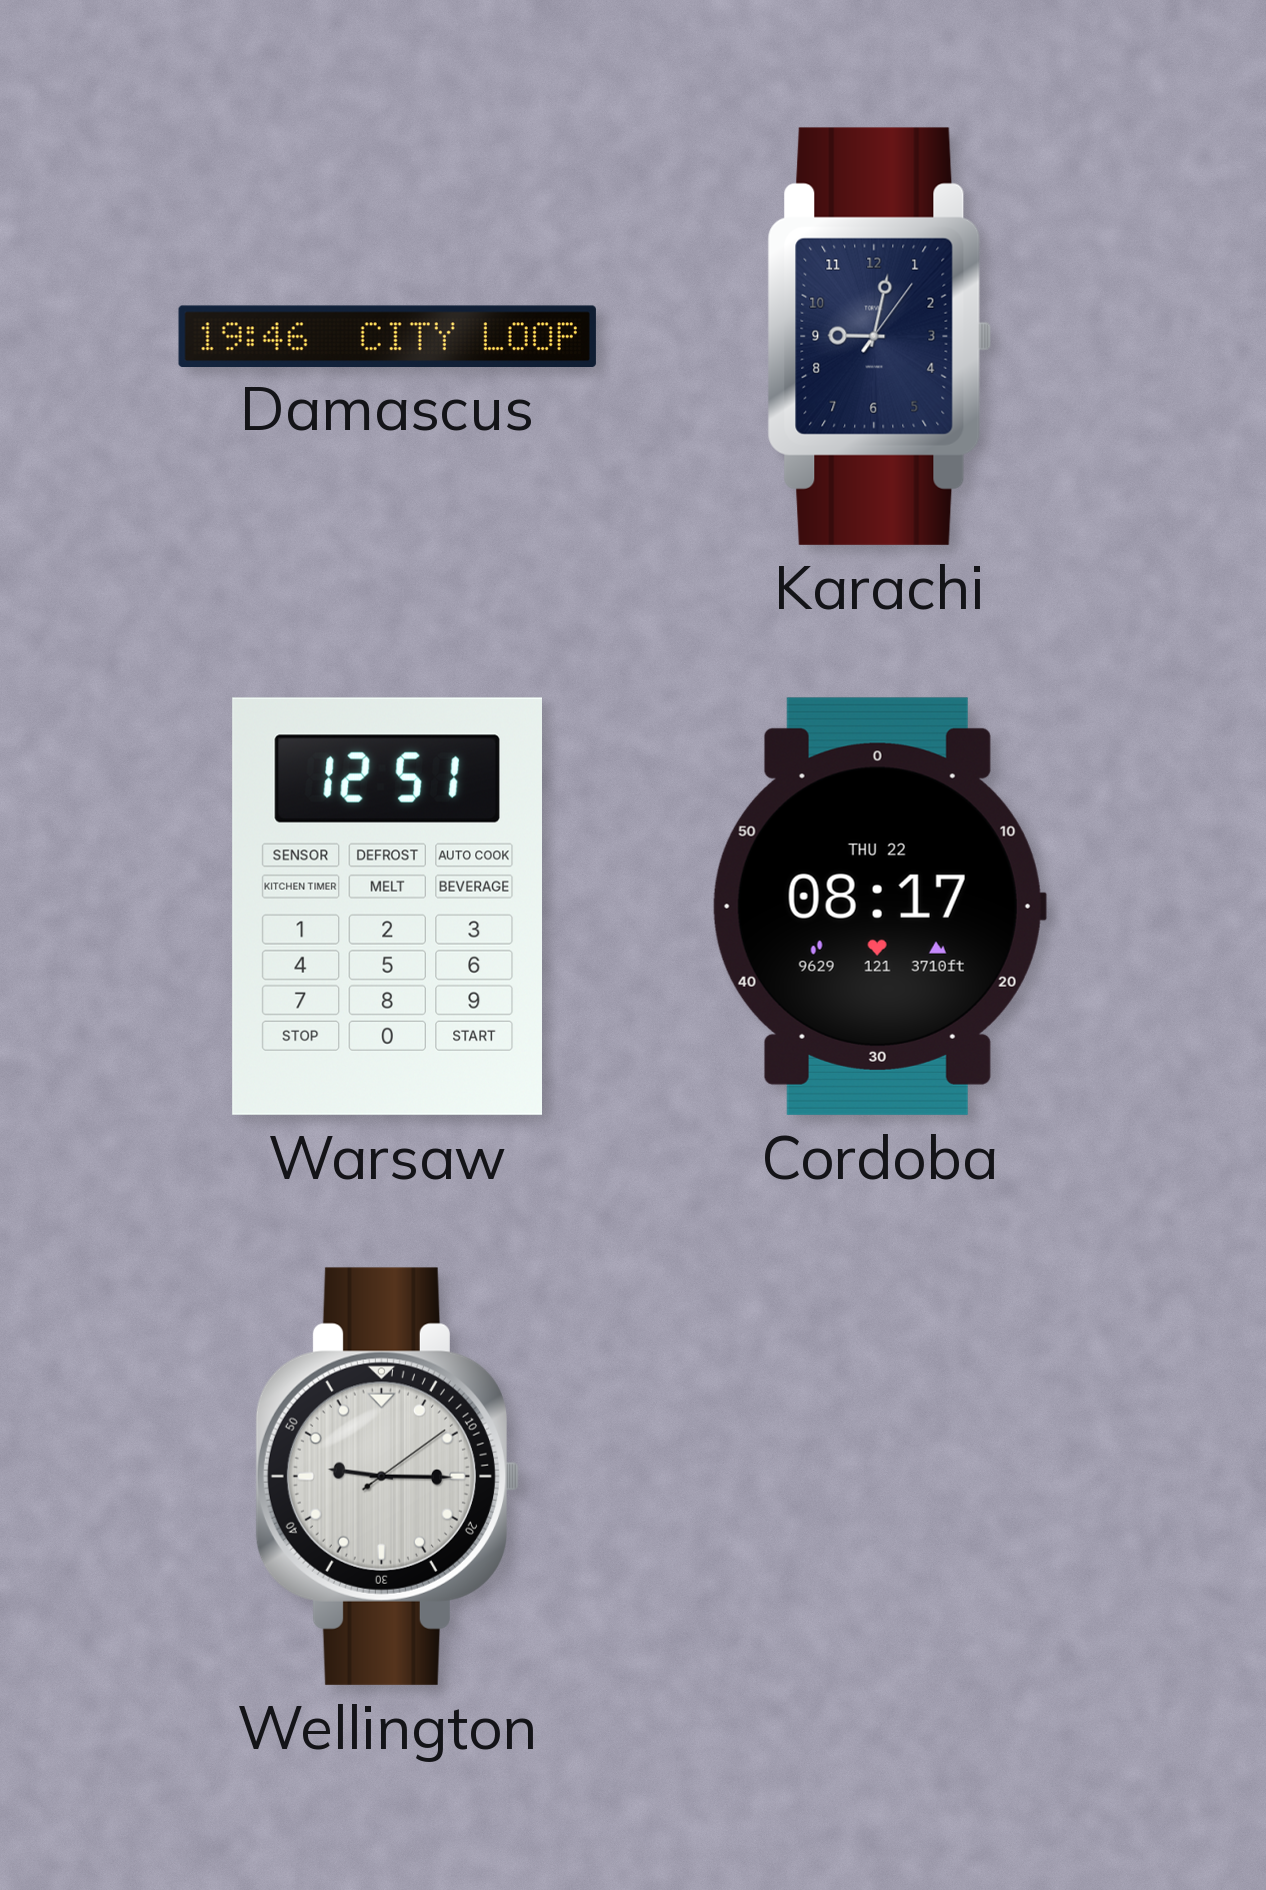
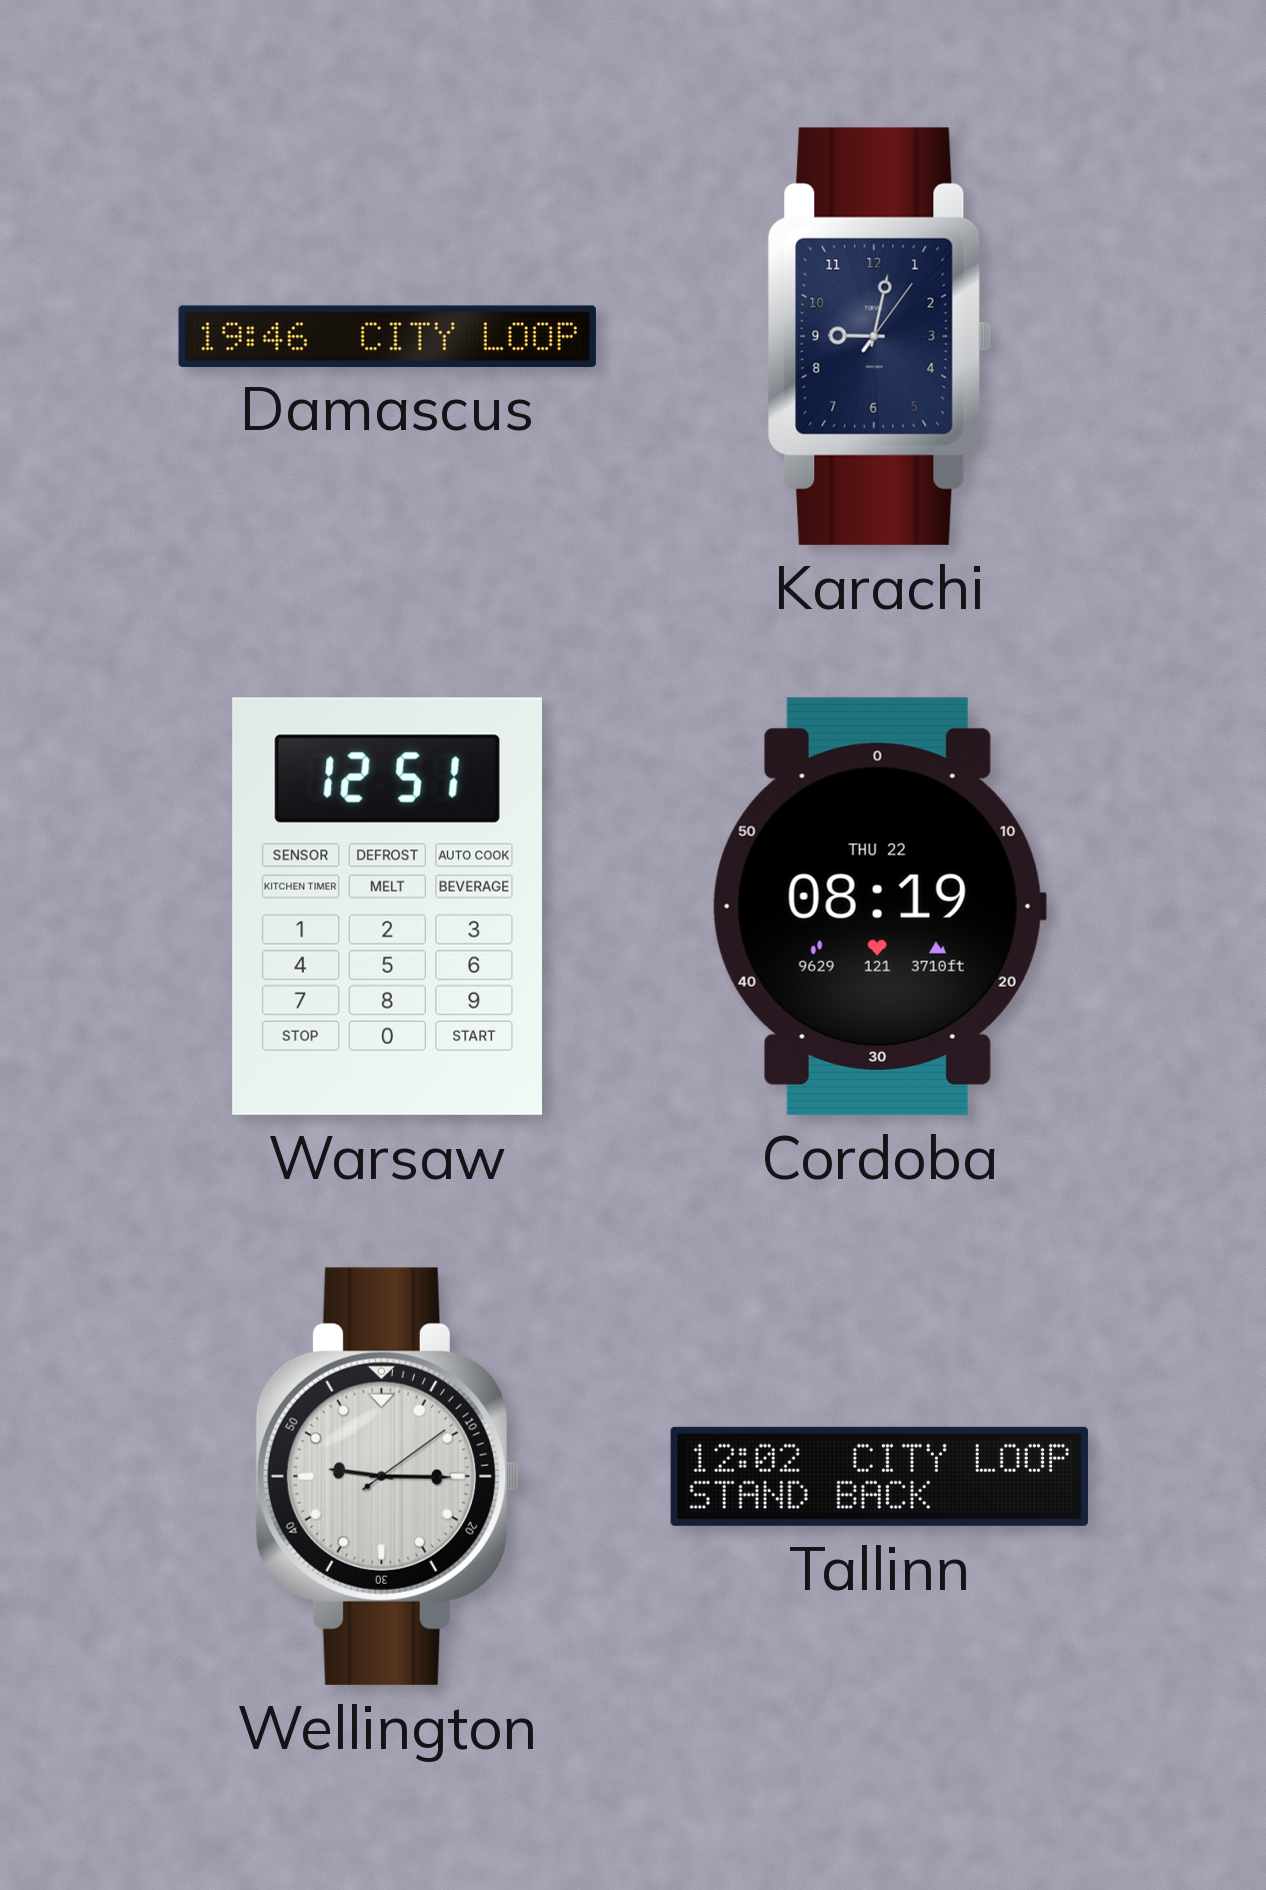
Cordoba: 08:17 -> 08:19 (879, 906)
Tallinn: none -> 12:02 (879, 1476)
